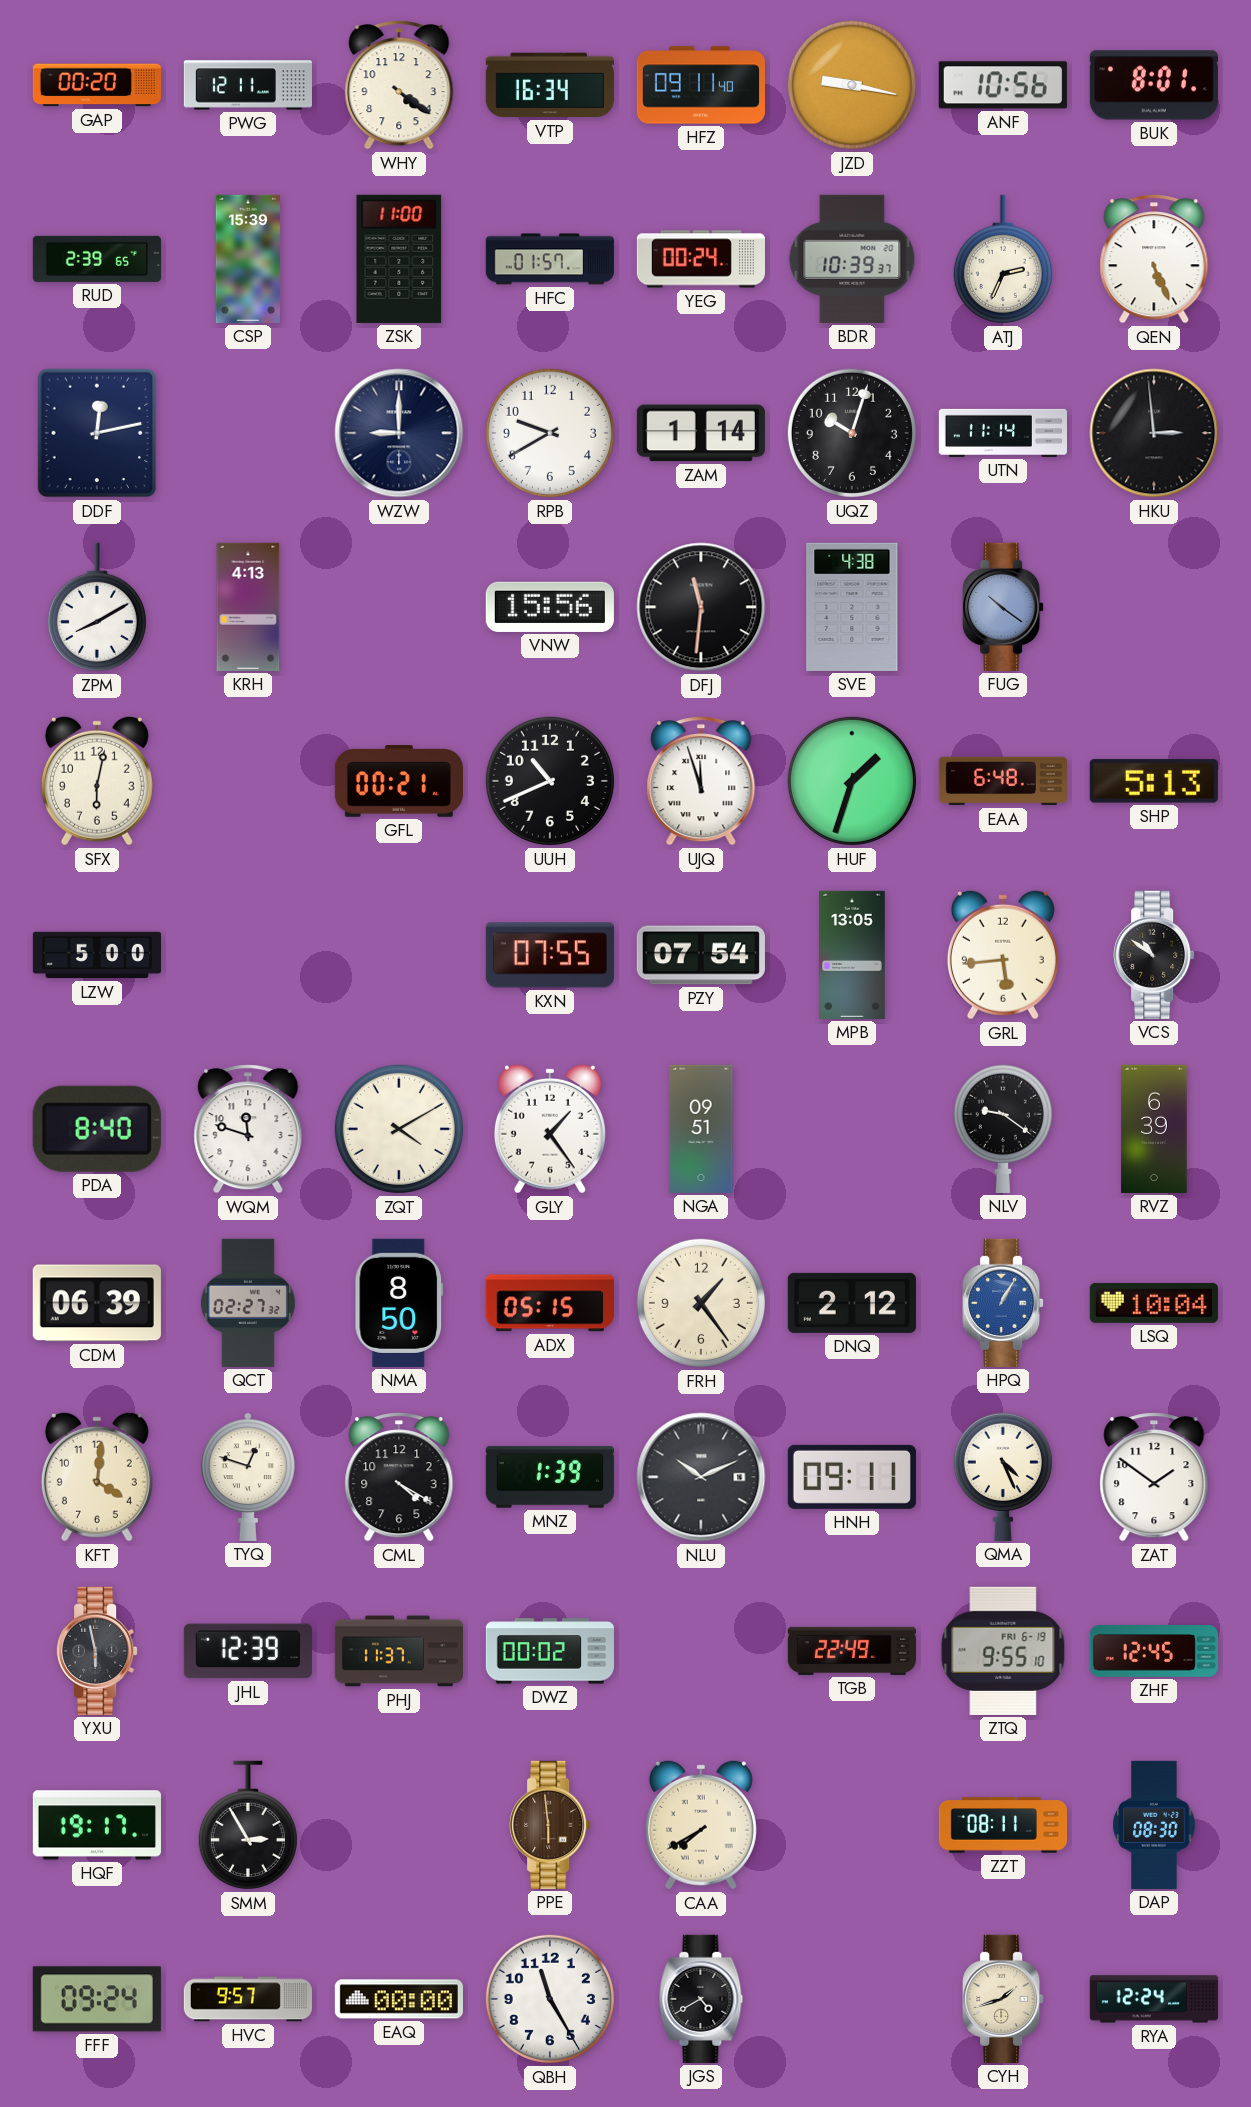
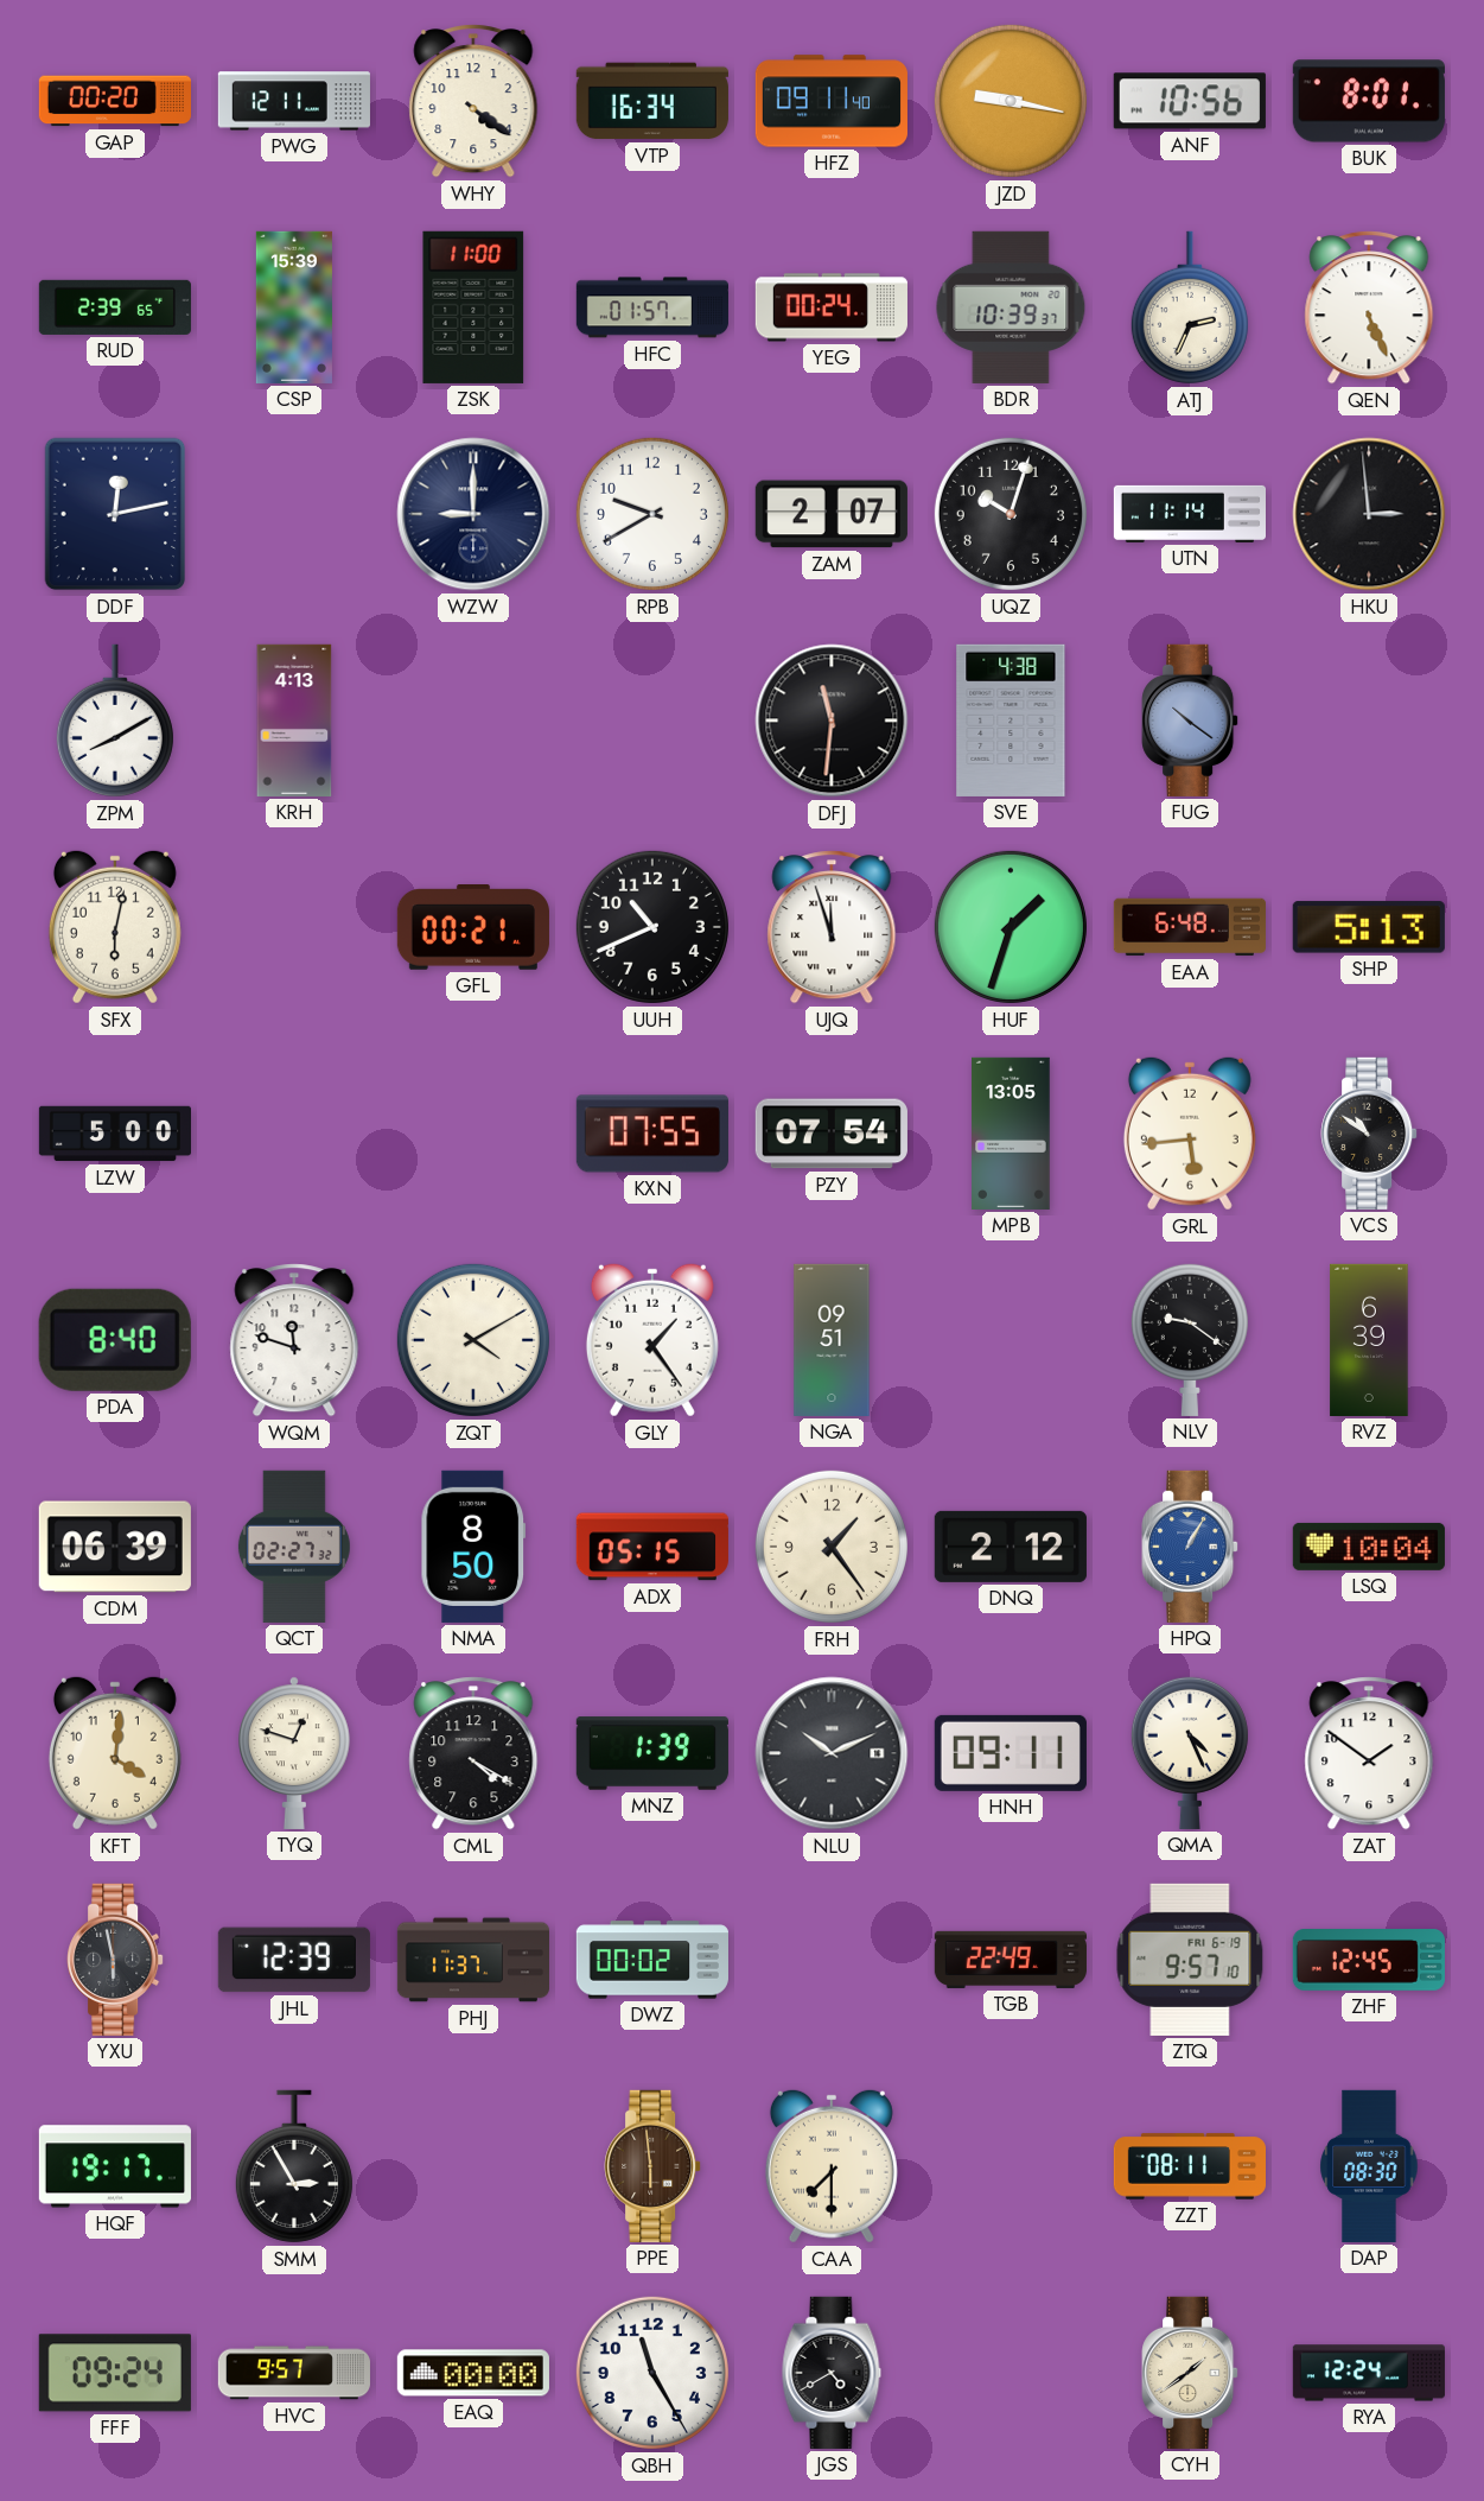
ZAM: 1:14 -> 2:07 (832, 514)
VNW: 15:56 -> none (550, 607)
ZTQ: 9:55 -> 9:57 (1190, 1960)
CAA: 7:40 -> 7:30 (832, 2166)
CYH: 1:42 -> 1:39 (1190, 2373)
